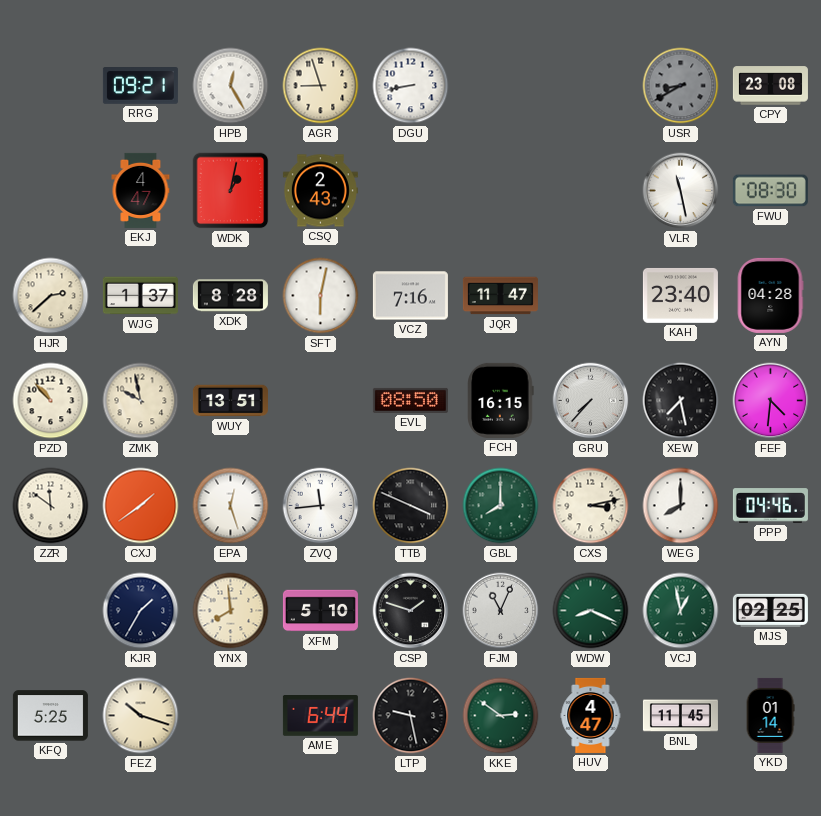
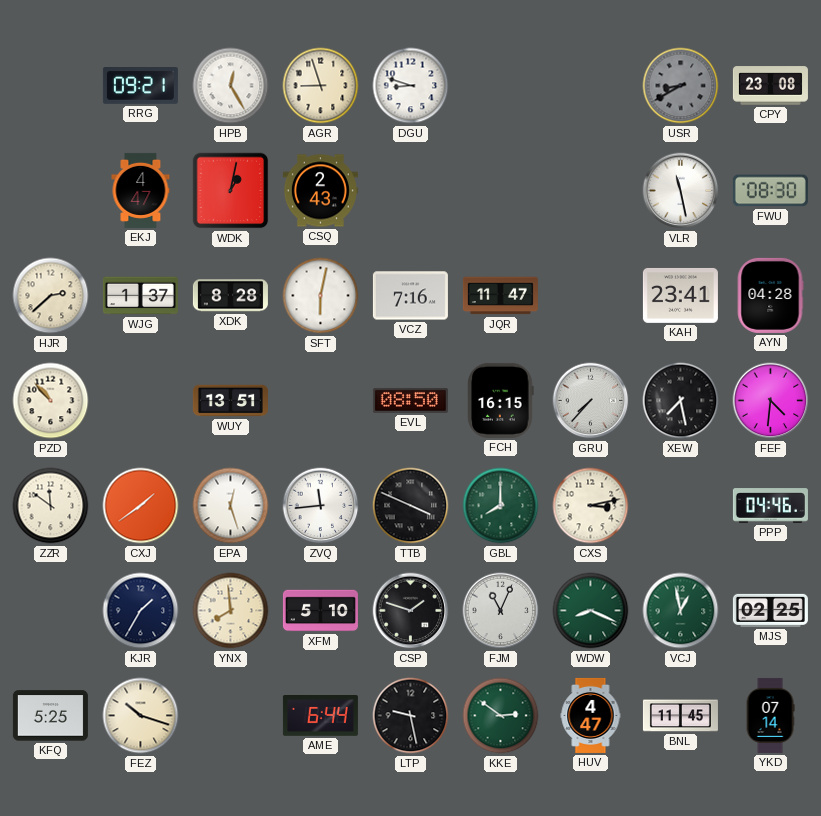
DGU: 8:43 -> 8:48 (411, 86)
KAH: 23:40 -> 23:41 (680, 295)
ZMK: 9:58 -> none (141, 401)
WEG: 8:00 -> none (681, 506)
YKD: 01:14 -> 07:14 (770, 715)
